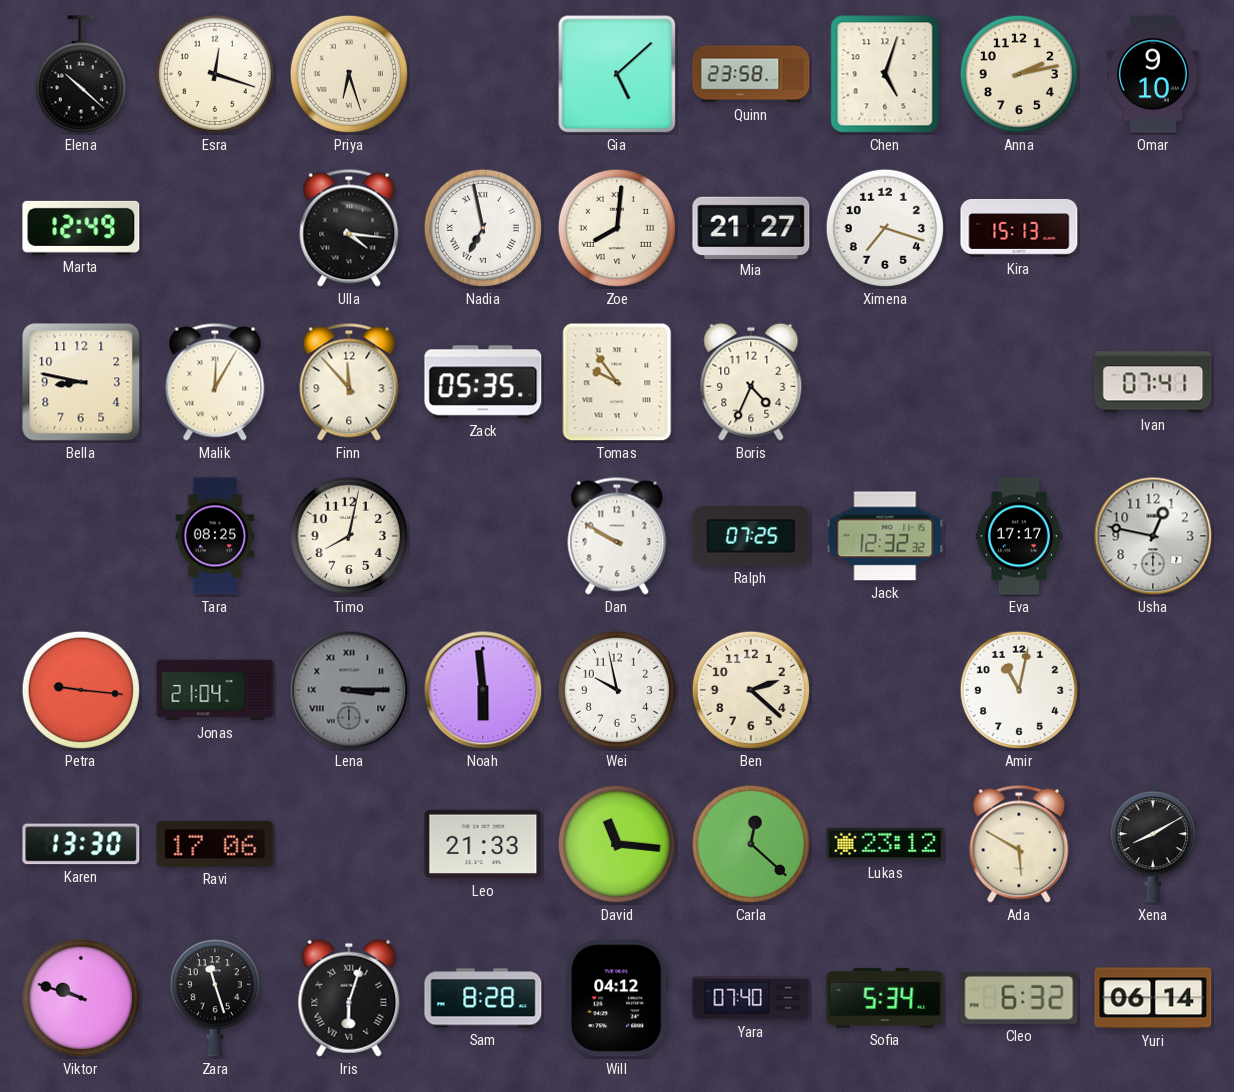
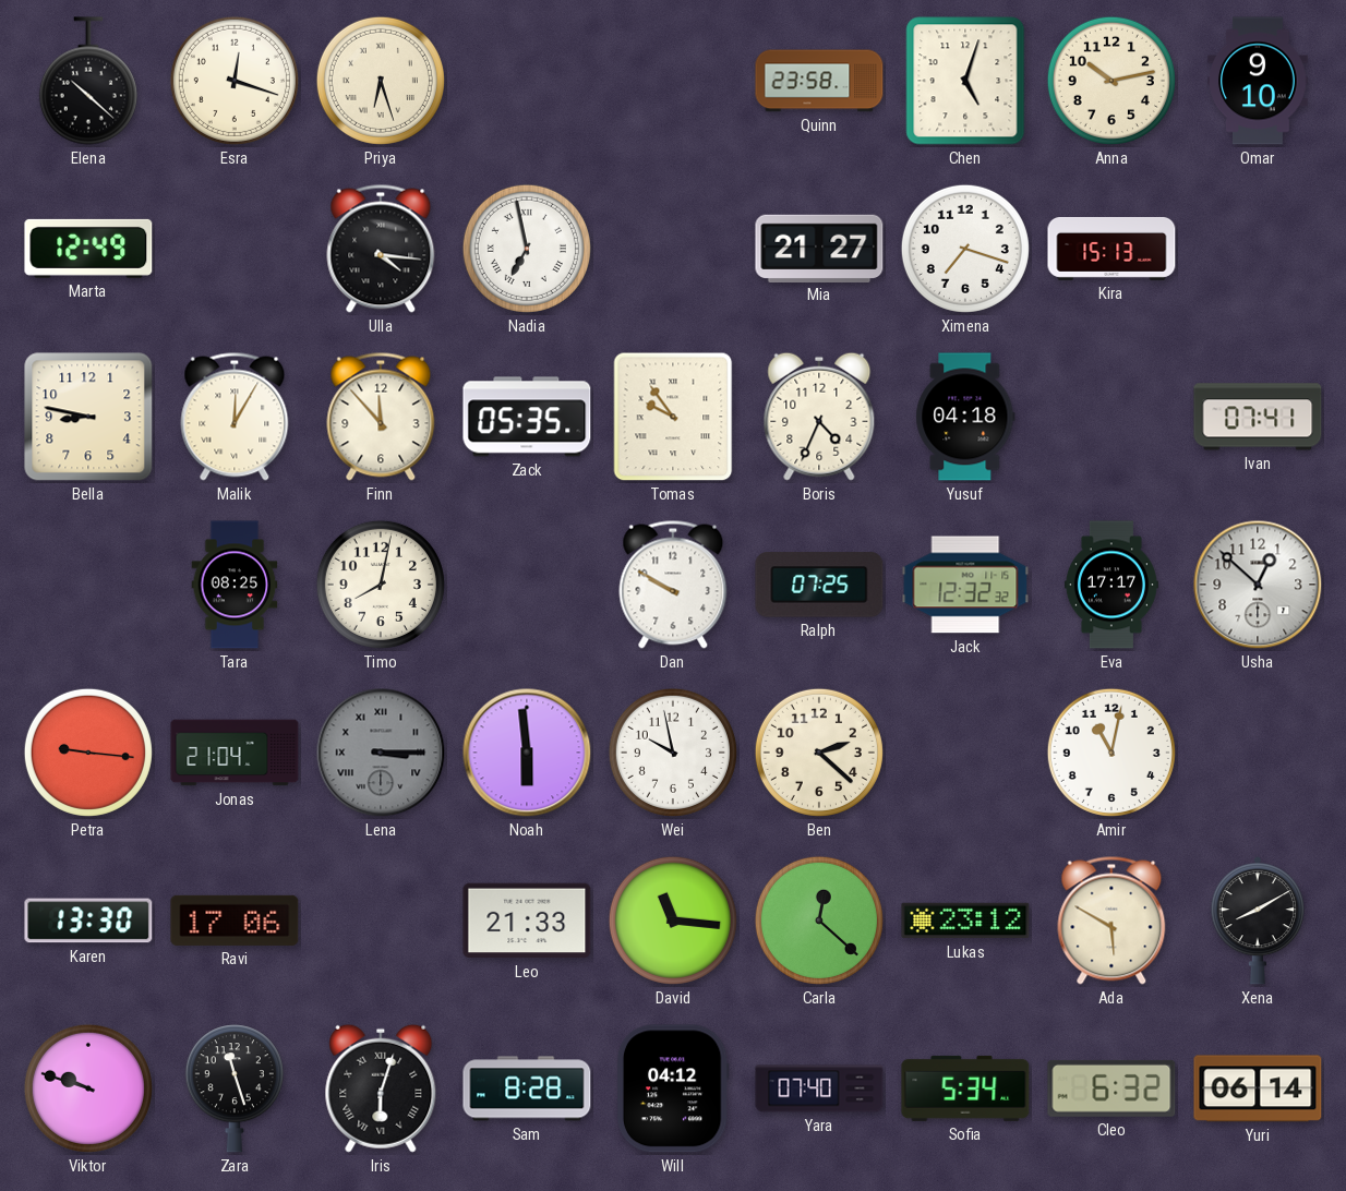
Gia: 5:08 -> none (617, 74)
Anna: 2:13 -> 10:13 (1111, 81)
Zoe: 8:01 -> none (617, 228)
Yusuf: none -> 04:18 (965, 417)
Usha: 12:47 -> 12:52 (1258, 585)
